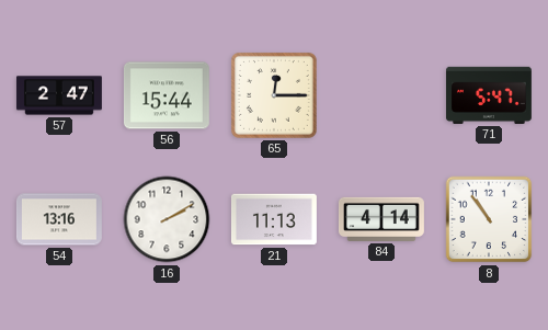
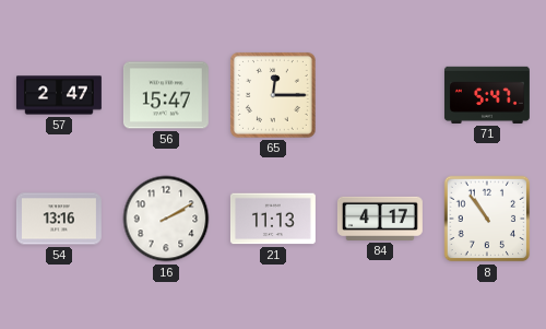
56: 15:44 -> 15:47 (166, 95)
84: 4:14 -> 4:17 (380, 219)
